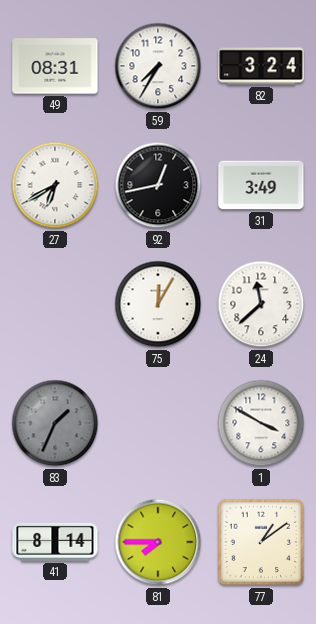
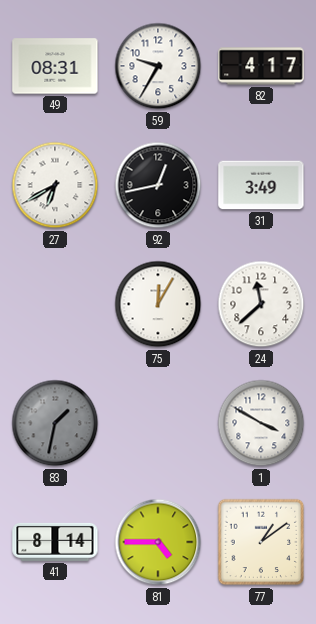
59: 7:35 -> 9:35 (158, 66)
82: 3:24 -> 4:17 (261, 66)
83: 1:34 -> 1:32 (55, 423)
81: 7:45 -> 4:45 (158, 542)
